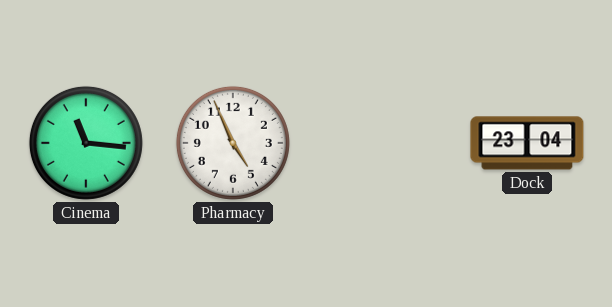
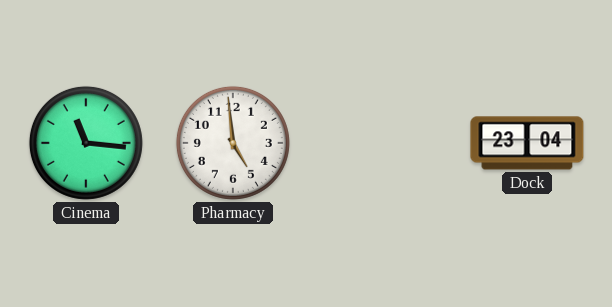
Pharmacy: 4:56 -> 4:59 (233, 143)
